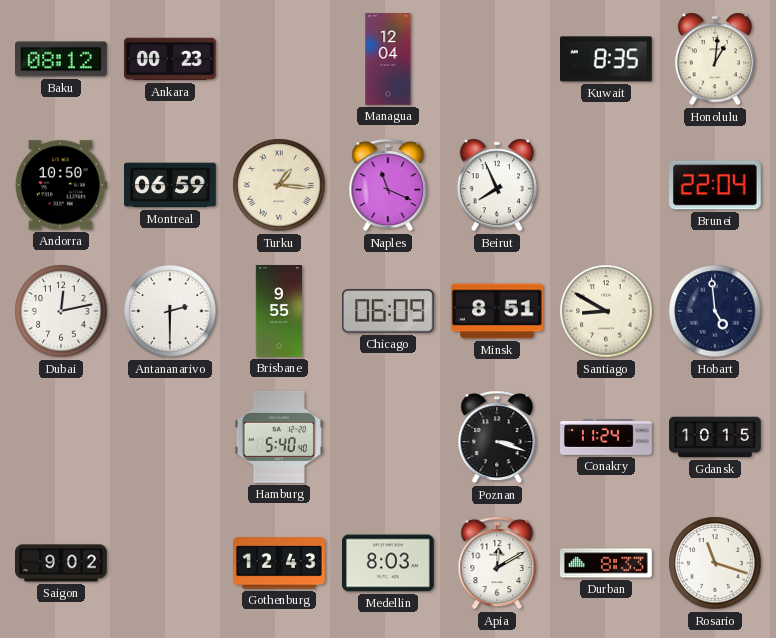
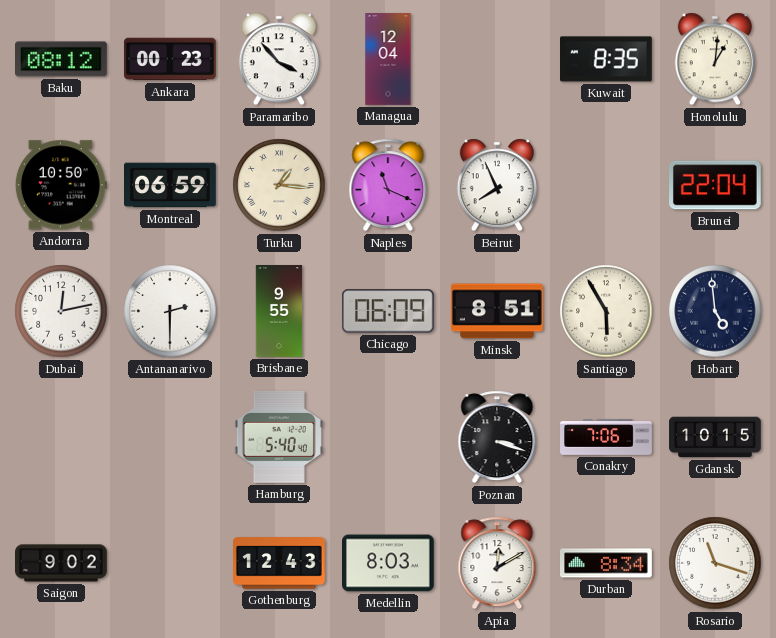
Paramaribo: none -> 3:53 (279, 59)
Santiago: 8:50 -> 5:55 (606, 311)
Conakry: 11:24 -> 7:06 (606, 437)
Durban: 8:33 -> 8:34 (607, 563)
